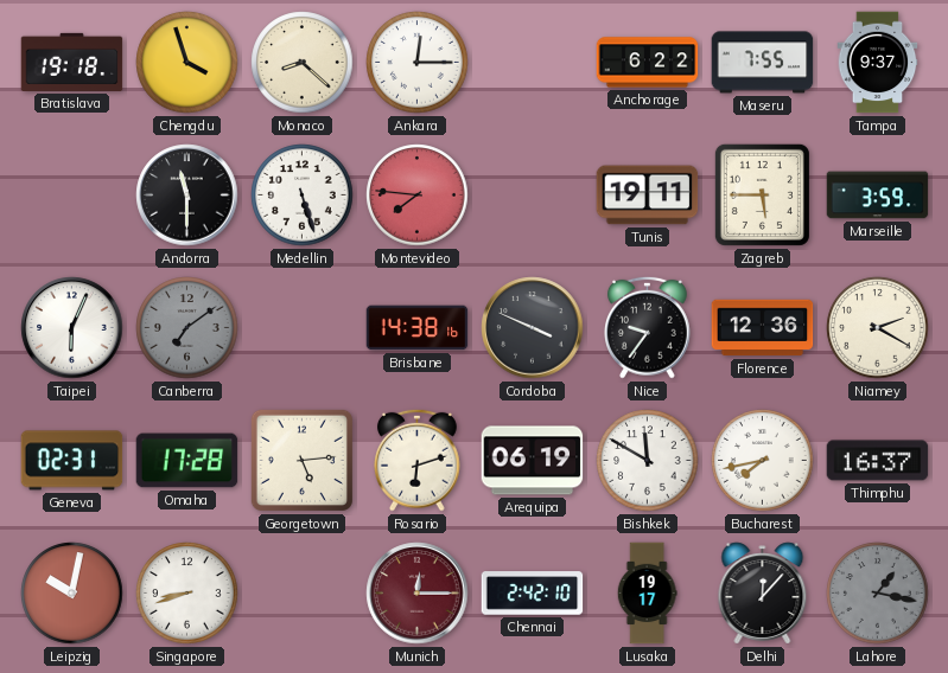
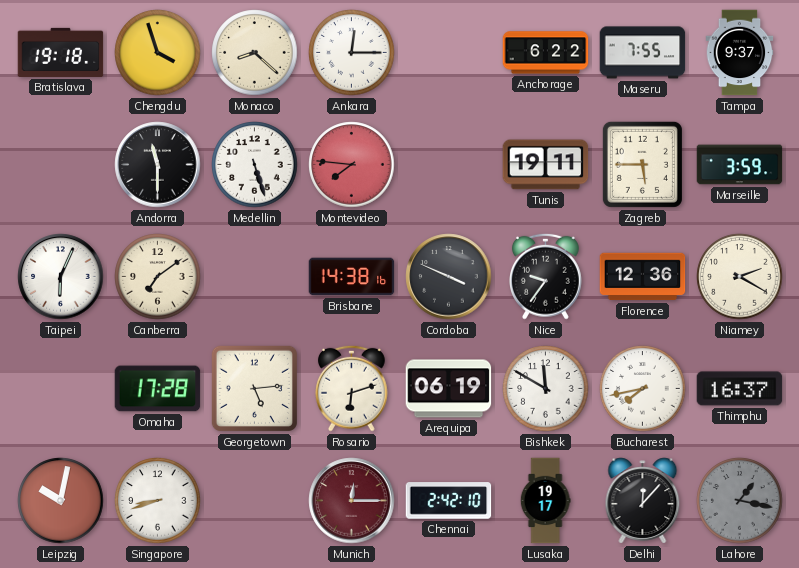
Canberra dial: grey -> cream (158, 277)
Geneva: 02:31 -> none (72, 461)
